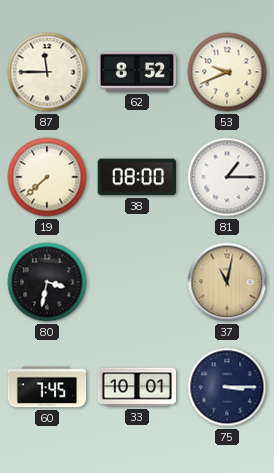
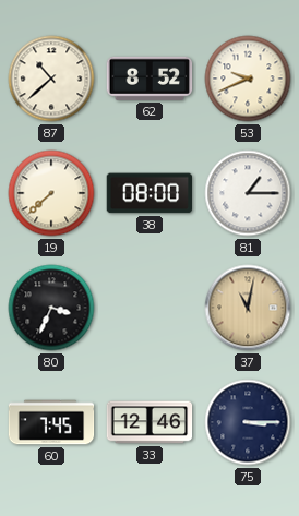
87: 11:45 -> 10:38 (51, 79)
80: 3:32 -> 3:34 (51, 308)
33: 10:01 -> 12:46 (149, 422)
